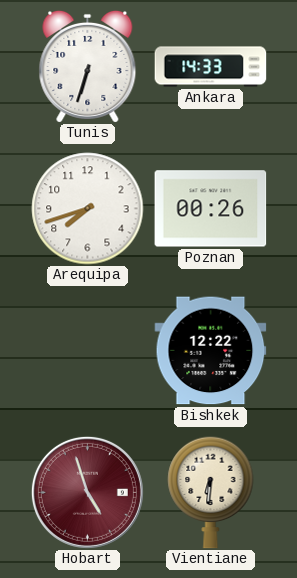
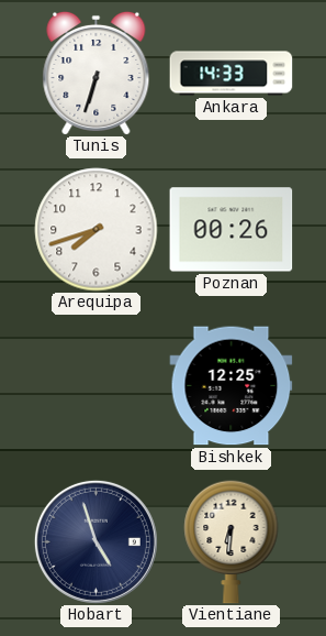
Bishkek: 12:22 -> 12:25 (232, 386)
Hobart dial: burgundy -> navy (95, 541)
